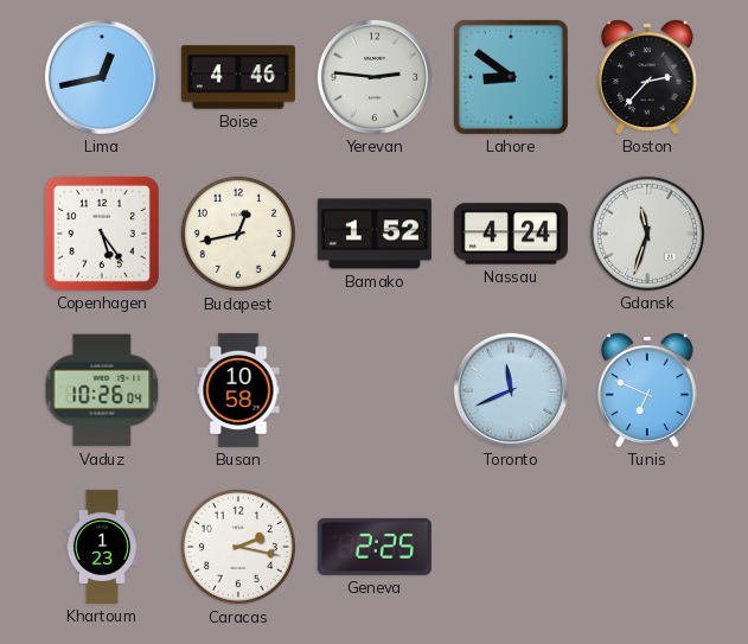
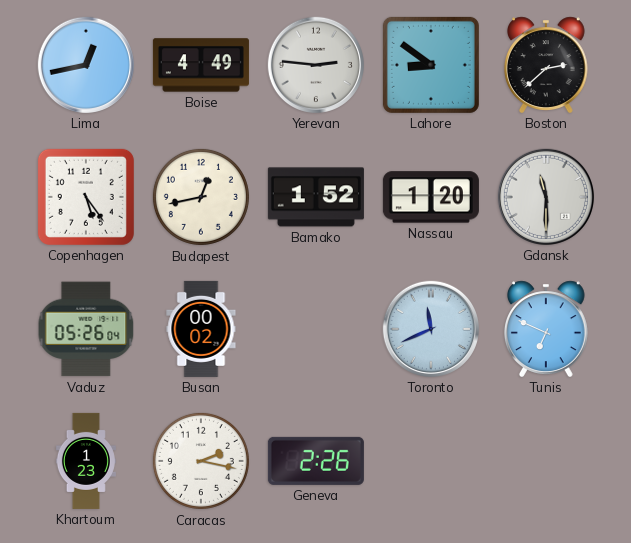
Boise: 4:46 -> 4:49 (201, 65)
Boston: 2:37 -> 2:38 (546, 65)
Nassau: 4:24 -> 1:20 (431, 197)
Gdansk: 11:33 -> 11:30 (546, 197)
Vaduz: 10:26 -> 05:26 (86, 329)
Busan: 10:58 -> 00:02 (201, 329)
Geneva: 2:25 -> 2:26 (316, 461)
